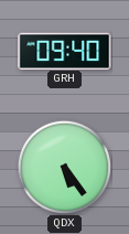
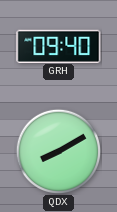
QDX: 5:24 -> 8:10 (58, 151)
